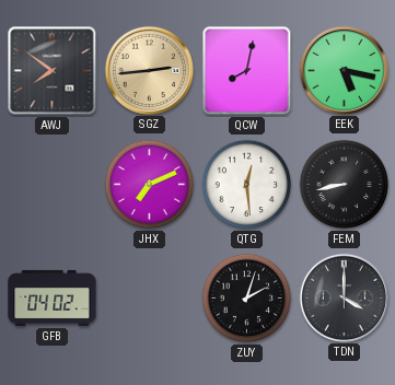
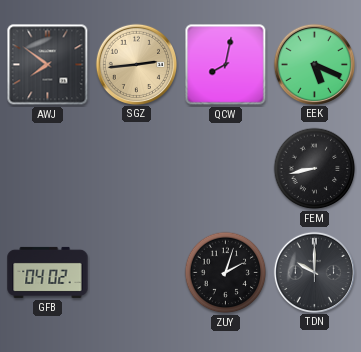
EEK: 5:17 -> 5:19 (314, 64)
JHX: 7:11 -> none (150, 185)
QTG: 12:29 -> none (247, 185)
TDN: 4:00 -> 10:00 (314, 272)
